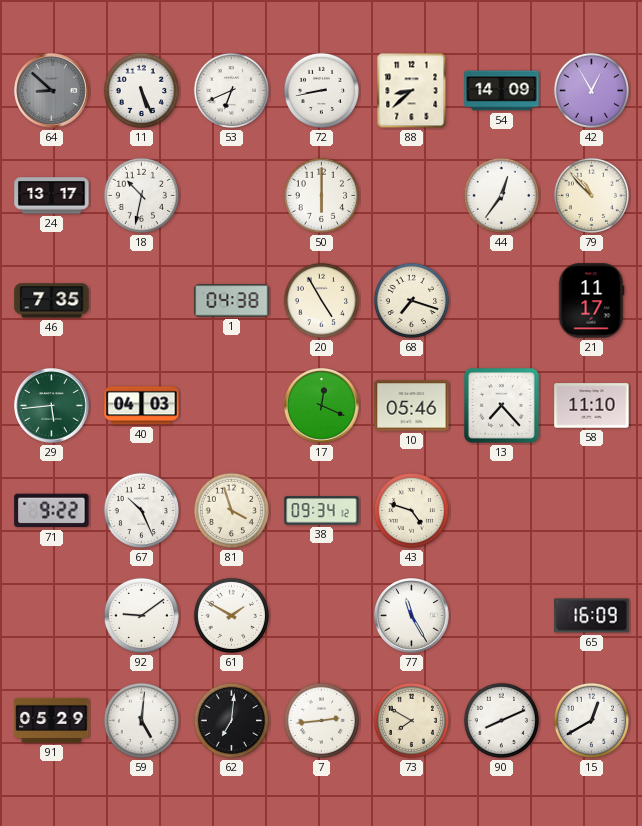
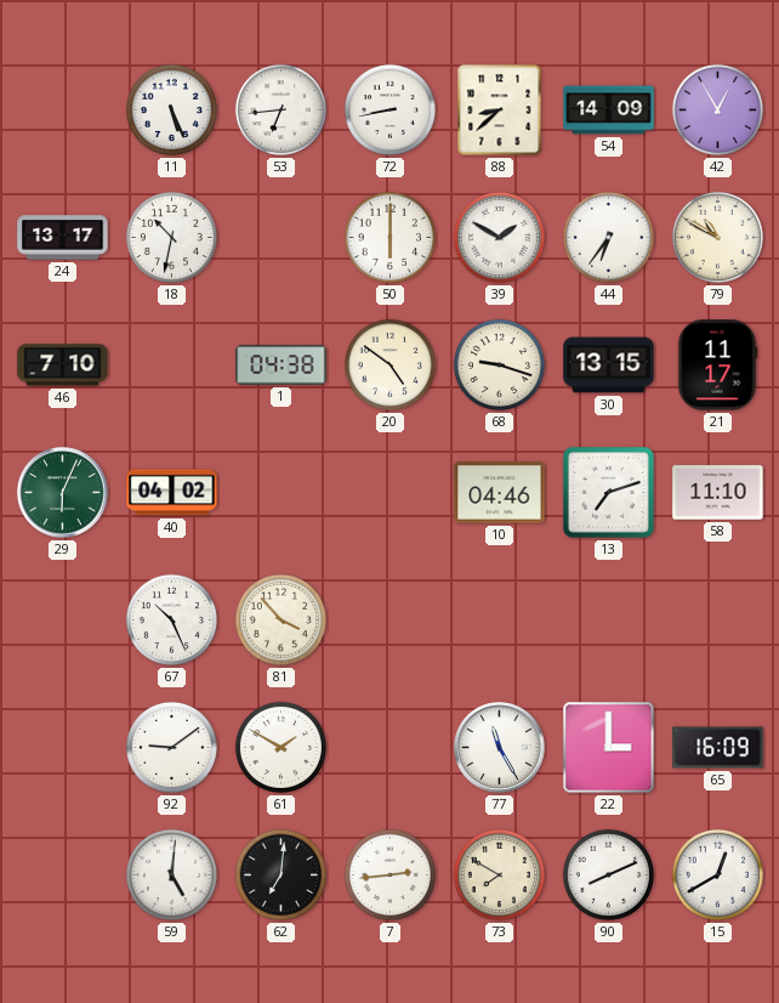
64: 8:52 -> none (52, 91)
53: 6:41 -> 6:44 (280, 109)
39: none -> 1:50 (499, 237)
44: 12:36 -> 6:36 (608, 237)
79: 10:53 -> 10:50 (717, 237)
46: 7:35 -> 7:10 (63, 365)
20: 4:55 -> 4:51 (389, 364)
68: 7:18 -> 9:18 (499, 364)
30: none -> 13:15 (609, 365)
29: 5:44 -> 6:04 (63, 493)
40: 04:03 -> 04:02 (172, 493)
17: 12:19 -> none (322, 406)
10: 05:46 -> 04:46 (500, 493)
13: 7:23 -> 7:12 (608, 492)
71: 9:22 -> none (52, 511)
81: 3:57 -> 3:53 (280, 619)
38: 09:34 -> none (322, 511)
43: 4:48 -> none (411, 510)
22: none -> 3:00 (609, 748)
91: 05:29 -> none (52, 720)
